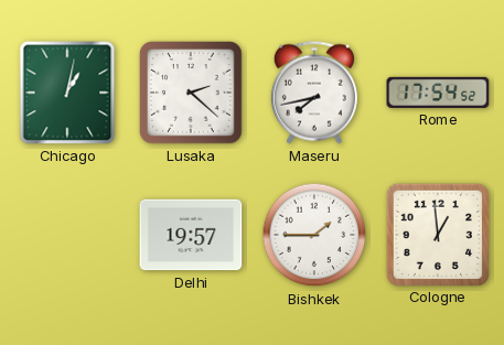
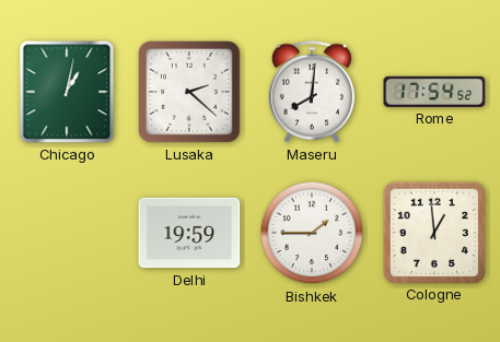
Maseru: 7:43 -> 8:01 (312, 92)
Delhi: 19:57 -> 19:59 (189, 233)
